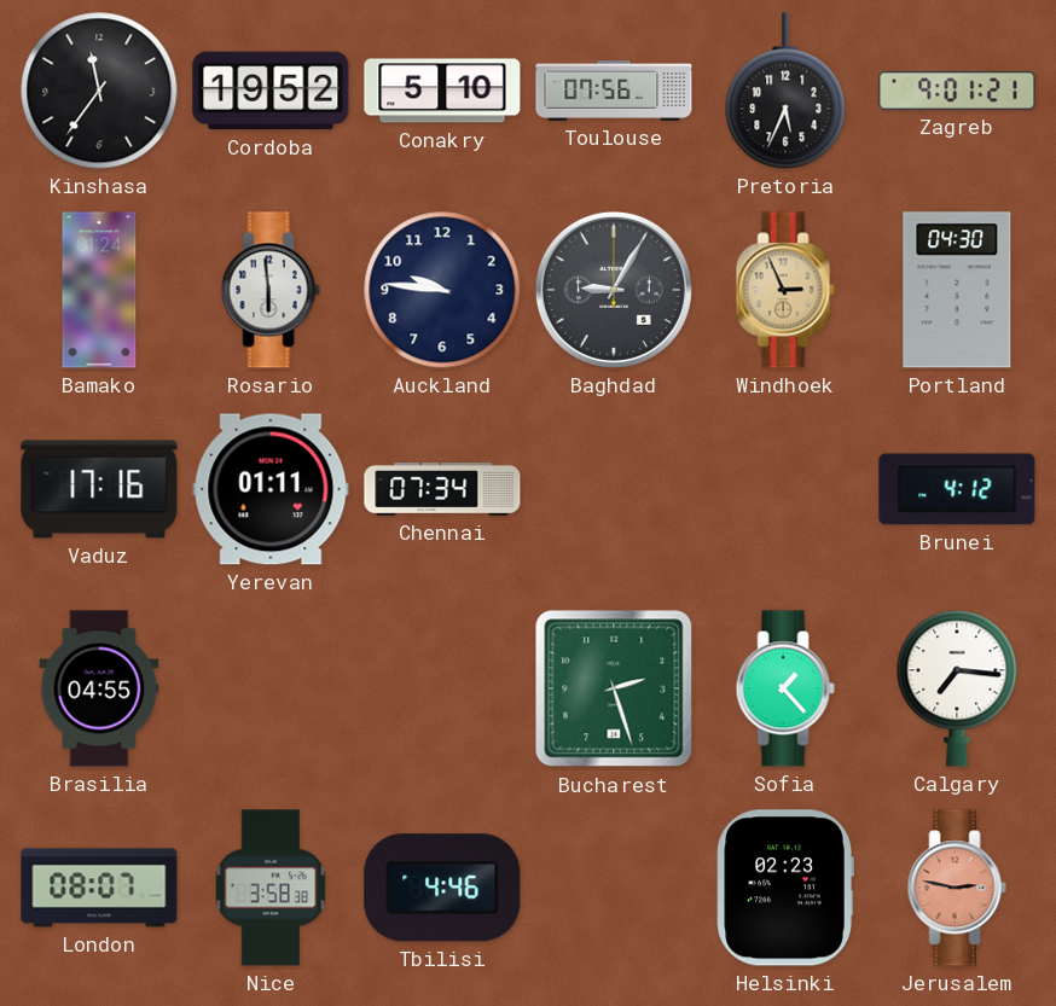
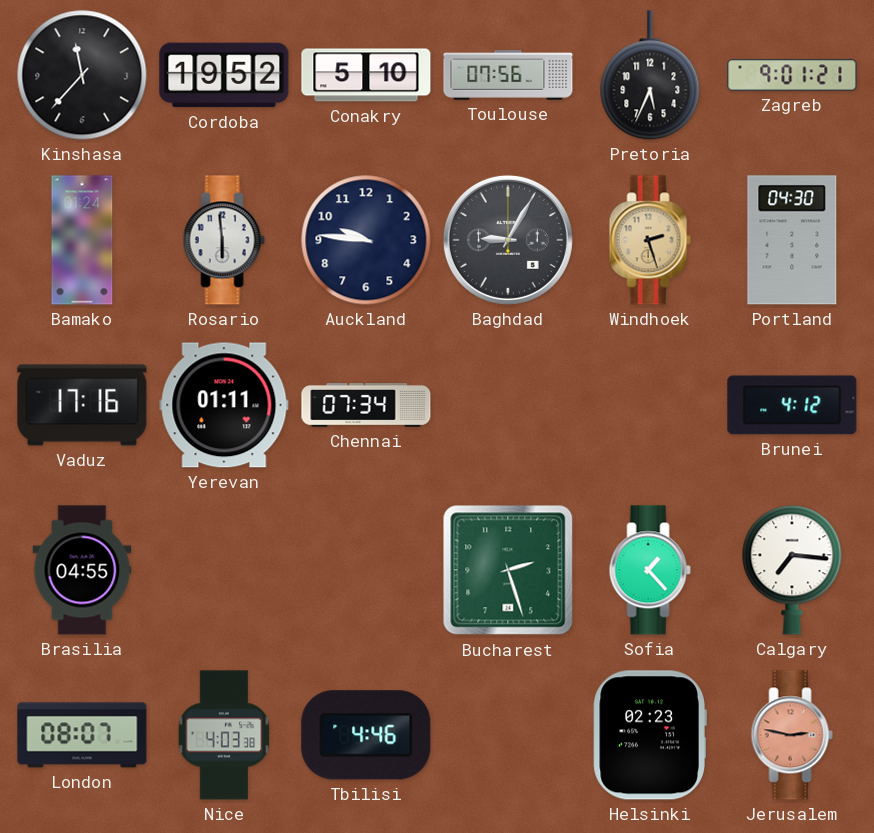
Kinshasa: 11:36 -> 11:37 (82, 75)
Windhoek: 2:56 -> 2:27 (650, 240)
Nice: 3:58 -> 4:03 (224, 735)
